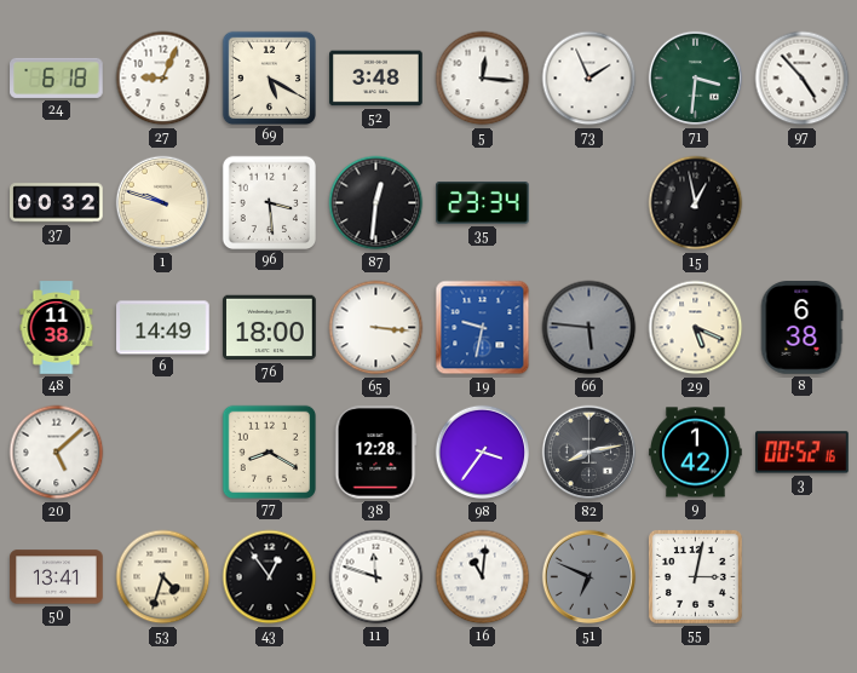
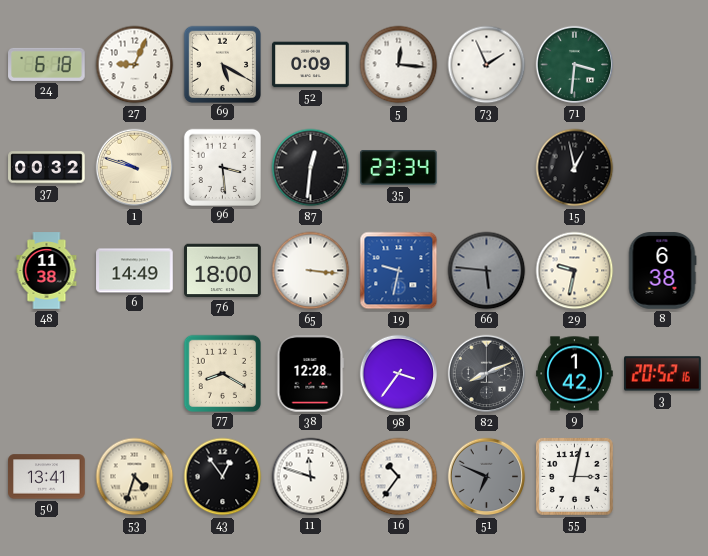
52: 3:48 -> 0:09 (311, 65)
97: 4:53 -> none (803, 79)
29: 5:19 -> 9:32 (575, 271)
20: 5:08 -> none (57, 453)
82: 8:13 -> 8:11 (487, 374)
3: 00:52 -> 20:52 (663, 374)
16: 11:01 -> 10:36 (399, 477)
